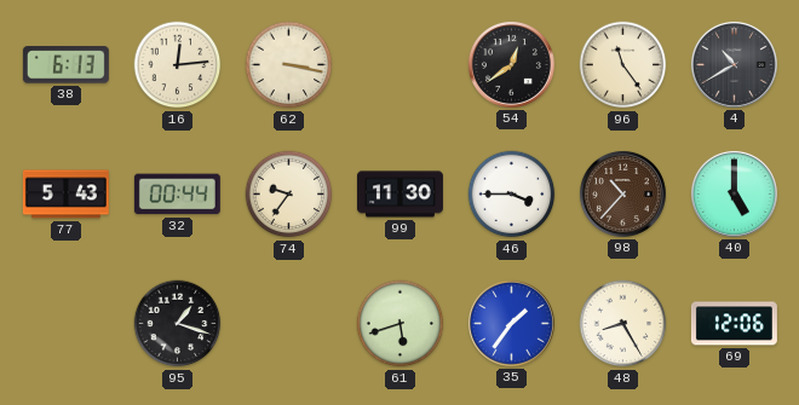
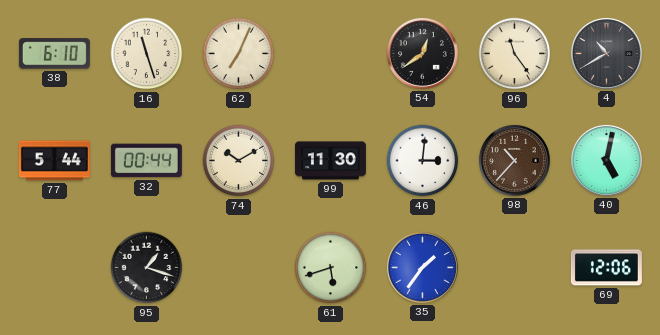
38: 6:13 -> 6:10 (54, 54)
16: 12:14 -> 11:27 (147, 54)
62: 3:17 -> 7:04 (239, 54)
77: 5:43 -> 5:44 (54, 161)
74: 9:36 -> 10:10 (239, 161)
46: 3:45 -> 3:01 (423, 161)
40: 5:00 -> 5:02 (606, 160)
48: 8:25 -> none (623, 324)
